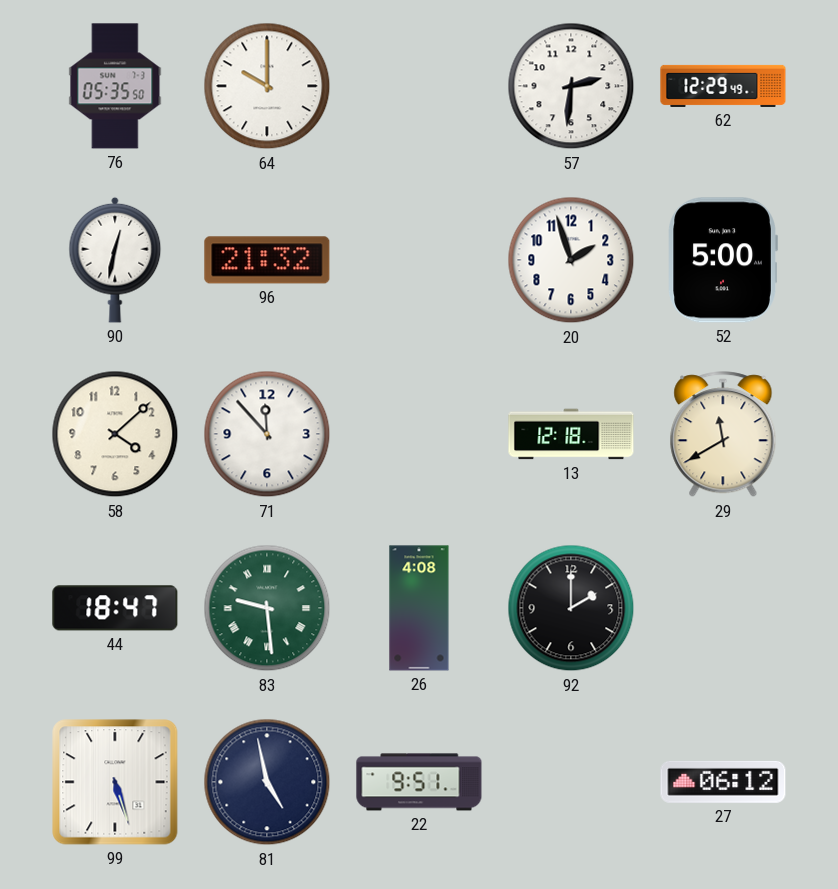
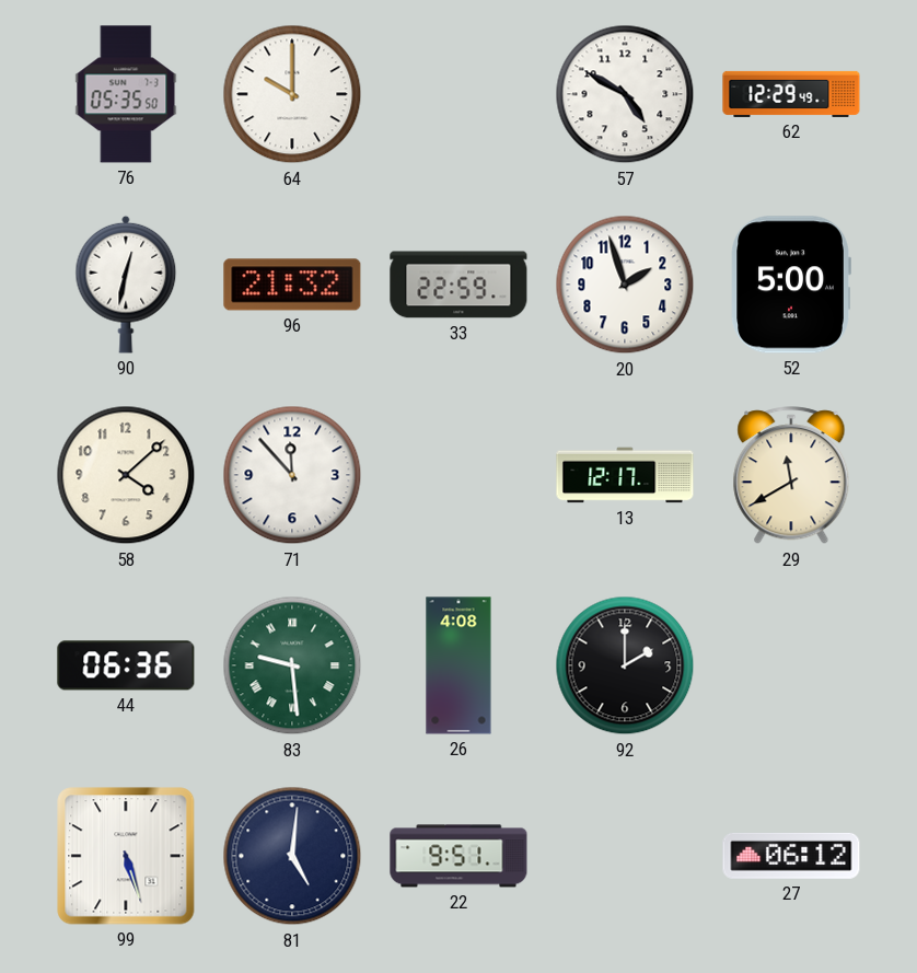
57: 2:31 -> 4:50 (625, 94)
33: none -> 22:59 (458, 285)
13: 12:18 -> 12:17 (625, 475)
44: 18:47 -> 06:36 (126, 665)
81: 4:58 -> 5:01 (292, 856)
